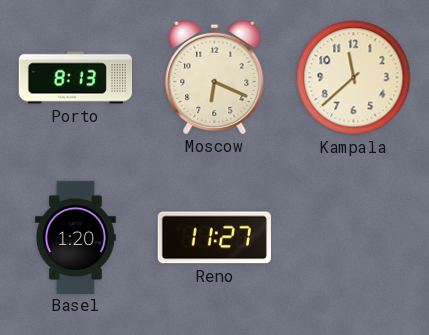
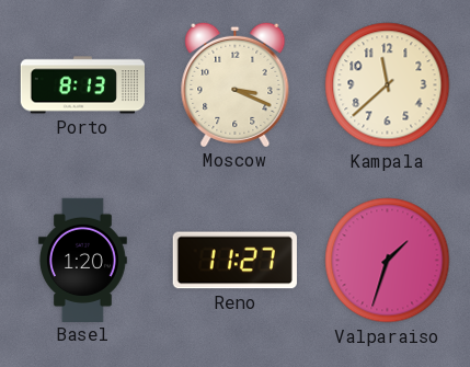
Moscow: 6:19 -> 3:19 (236, 84)
Valparaiso: none -> 1:33 (388, 261)
